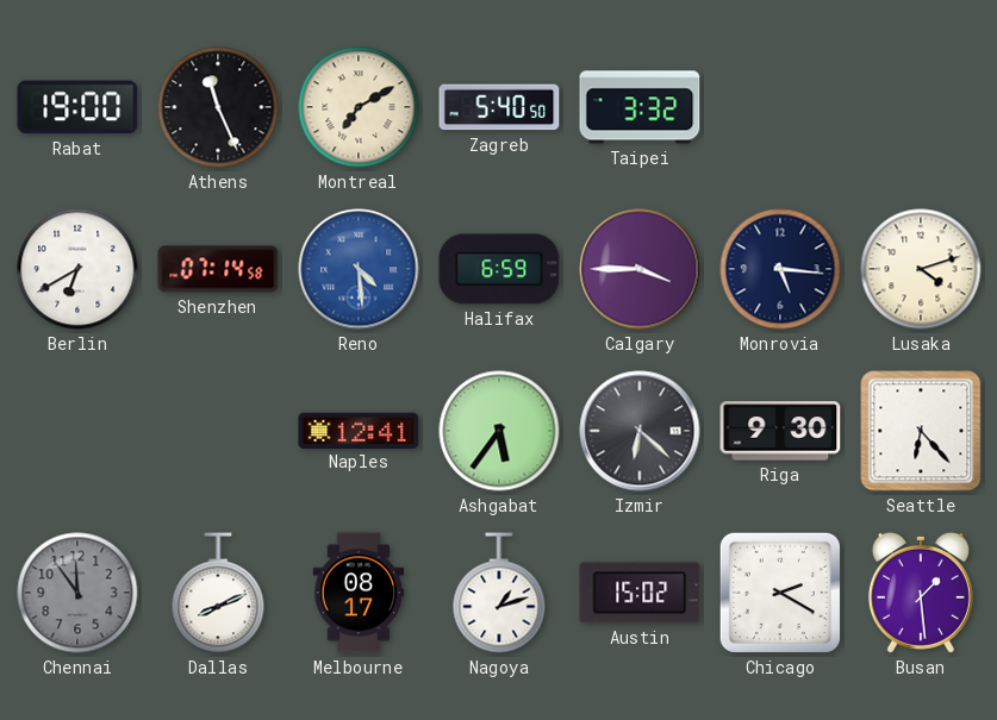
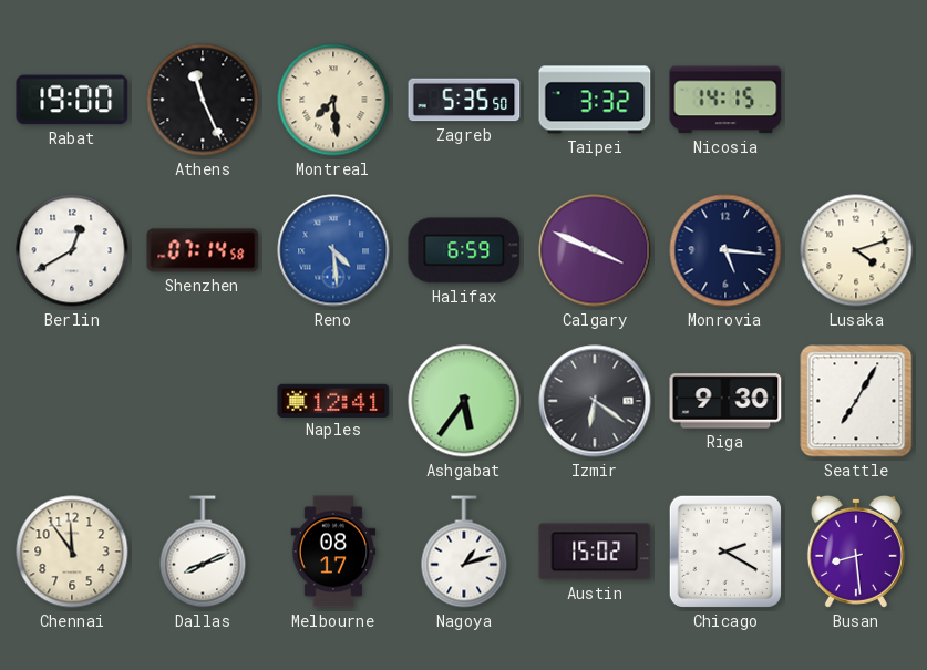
Montreal: 7:10 -> 7:29 (333, 100)
Zagreb: 5:40 -> 5:35 (464, 100)
Nicosia: none -> 14:15 (725, 100)
Berlin: 6:40 -> 12:40 (72, 250)
Calgary: 3:45 -> 3:49 (595, 250)
Izmir: 6:22 -> 6:21 (595, 401)
Seattle: 6:23 -> 7:05 (856, 401)
Chennai dial: grey -> cream (72, 552)
Busan: 1:29 -> 8:29 (856, 552)
